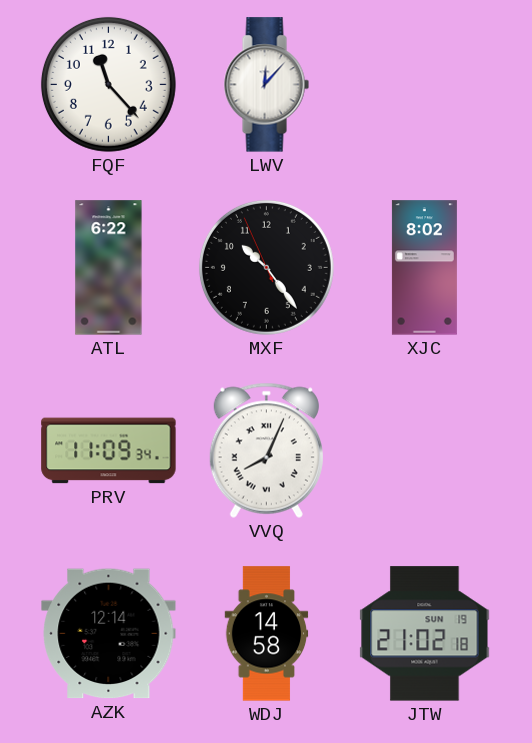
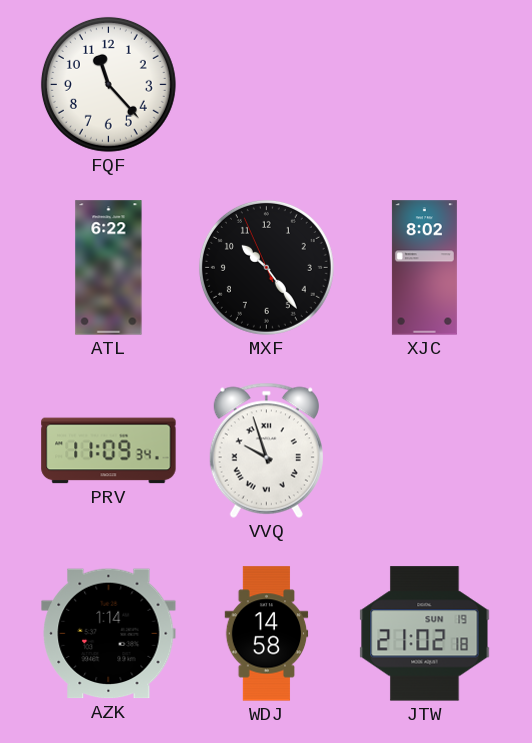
LWV: 12:07 -> none (266, 85)
VVQ: 8:04 -> 9:57 (266, 450)
AZK: 12:14 -> 1:14 (109, 634)
